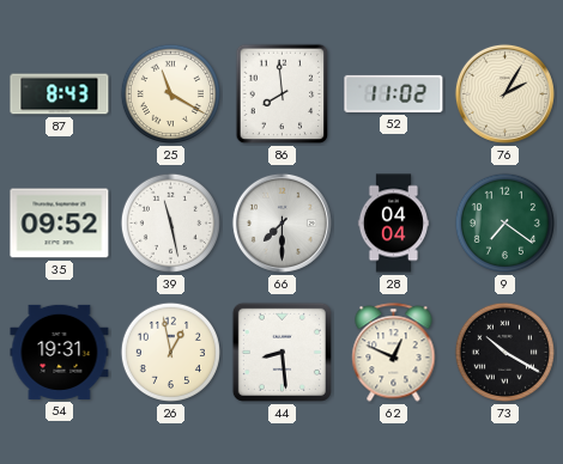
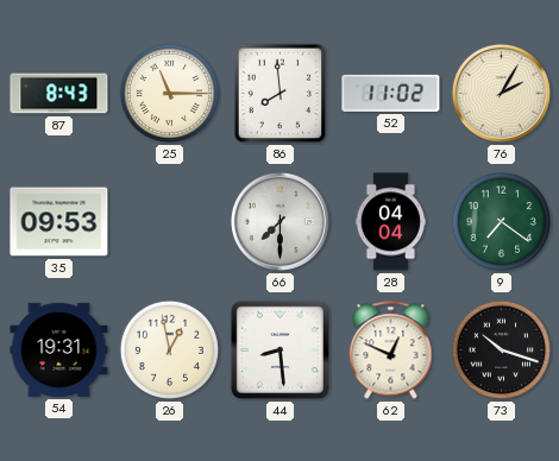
25: 11:20 -> 11:15 (169, 93)
35: 09:52 -> 09:53 (59, 222)
39: 11:28 -> none (170, 222)
73: 10:20 -> 10:18 (501, 349)
